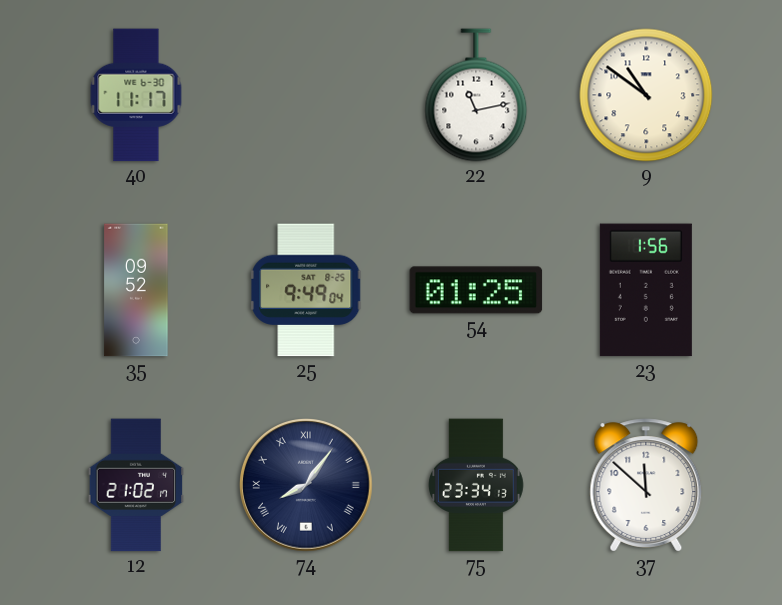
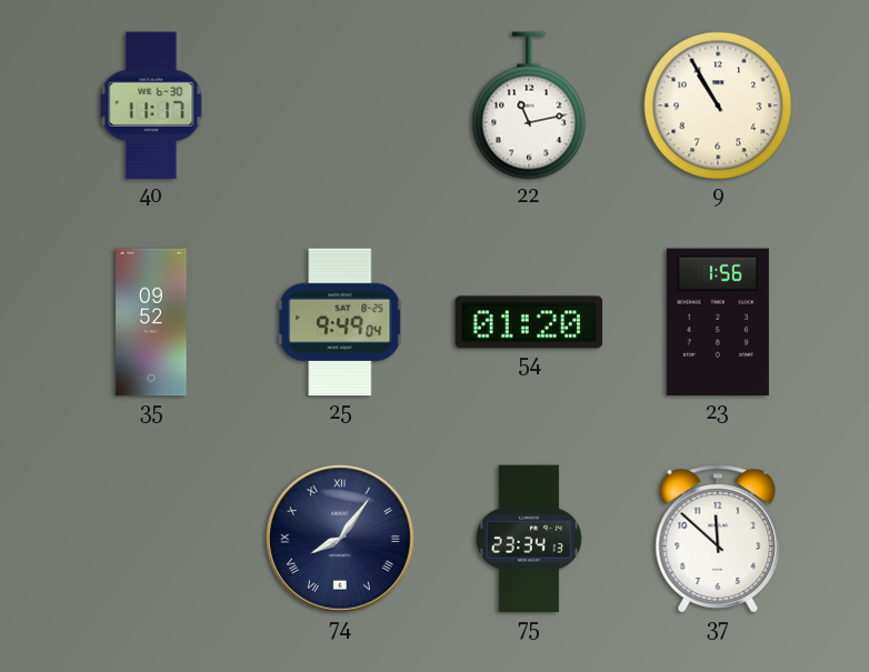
9: 10:51 -> 10:55 (718, 106)
54: 01:25 -> 01:20 (529, 322)
12: 21:02 -> none (136, 485)
